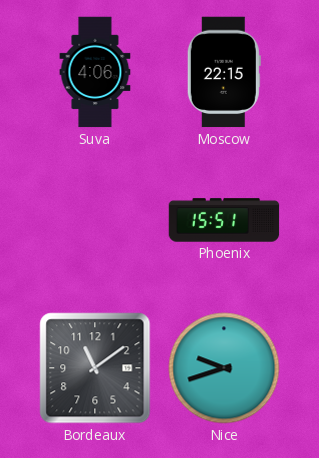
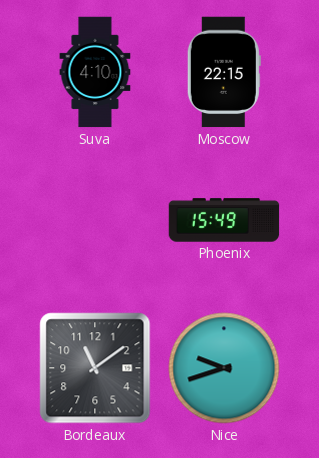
Suva: 4:06 -> 4:10 (95, 72)
Phoenix: 15:51 -> 15:49 (224, 220)
